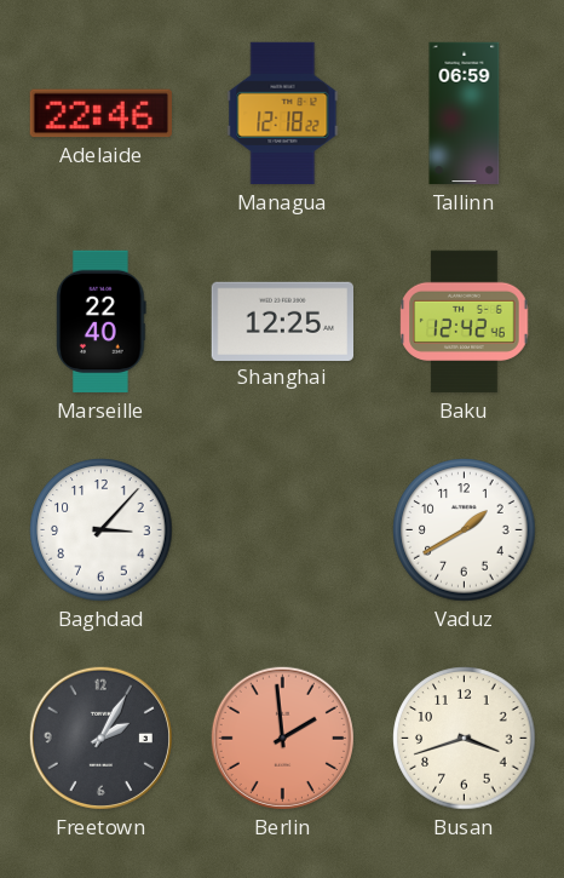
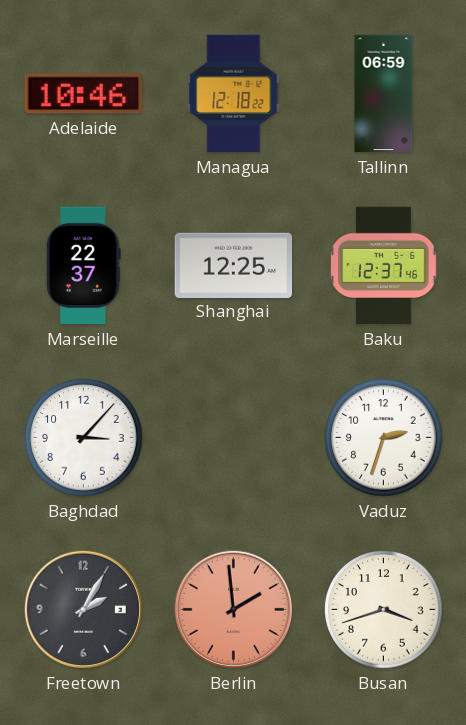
Adelaide: 22:46 -> 10:46 (83, 94)
Marseille: 22:40 -> 22:37 (84, 266)
Baku: 12:42 -> 12:37 (384, 266)
Vaduz: 1:40 -> 2:33 (384, 438)
